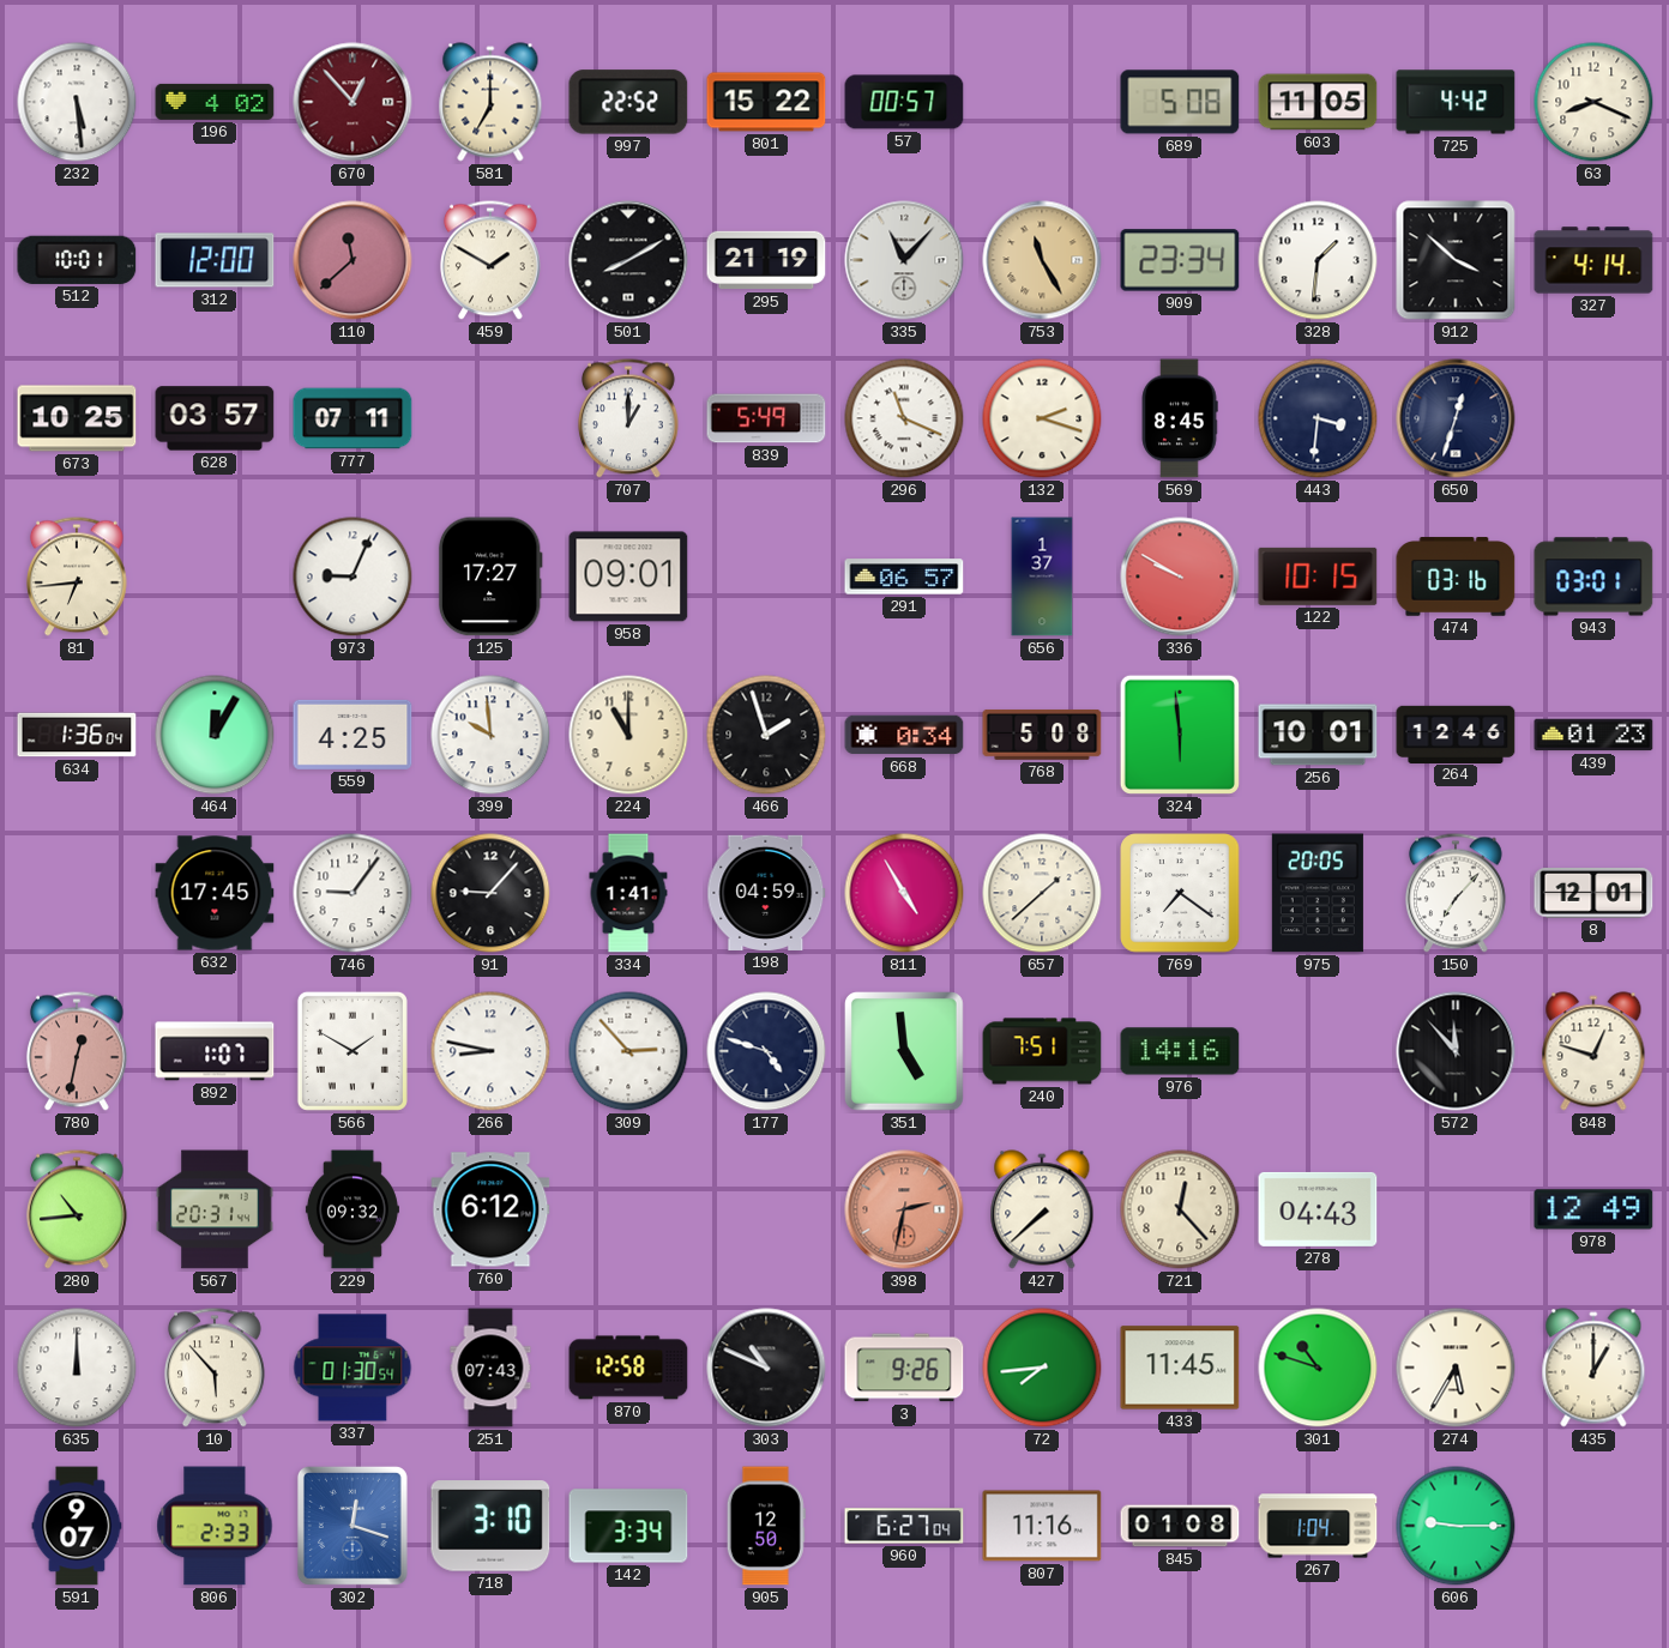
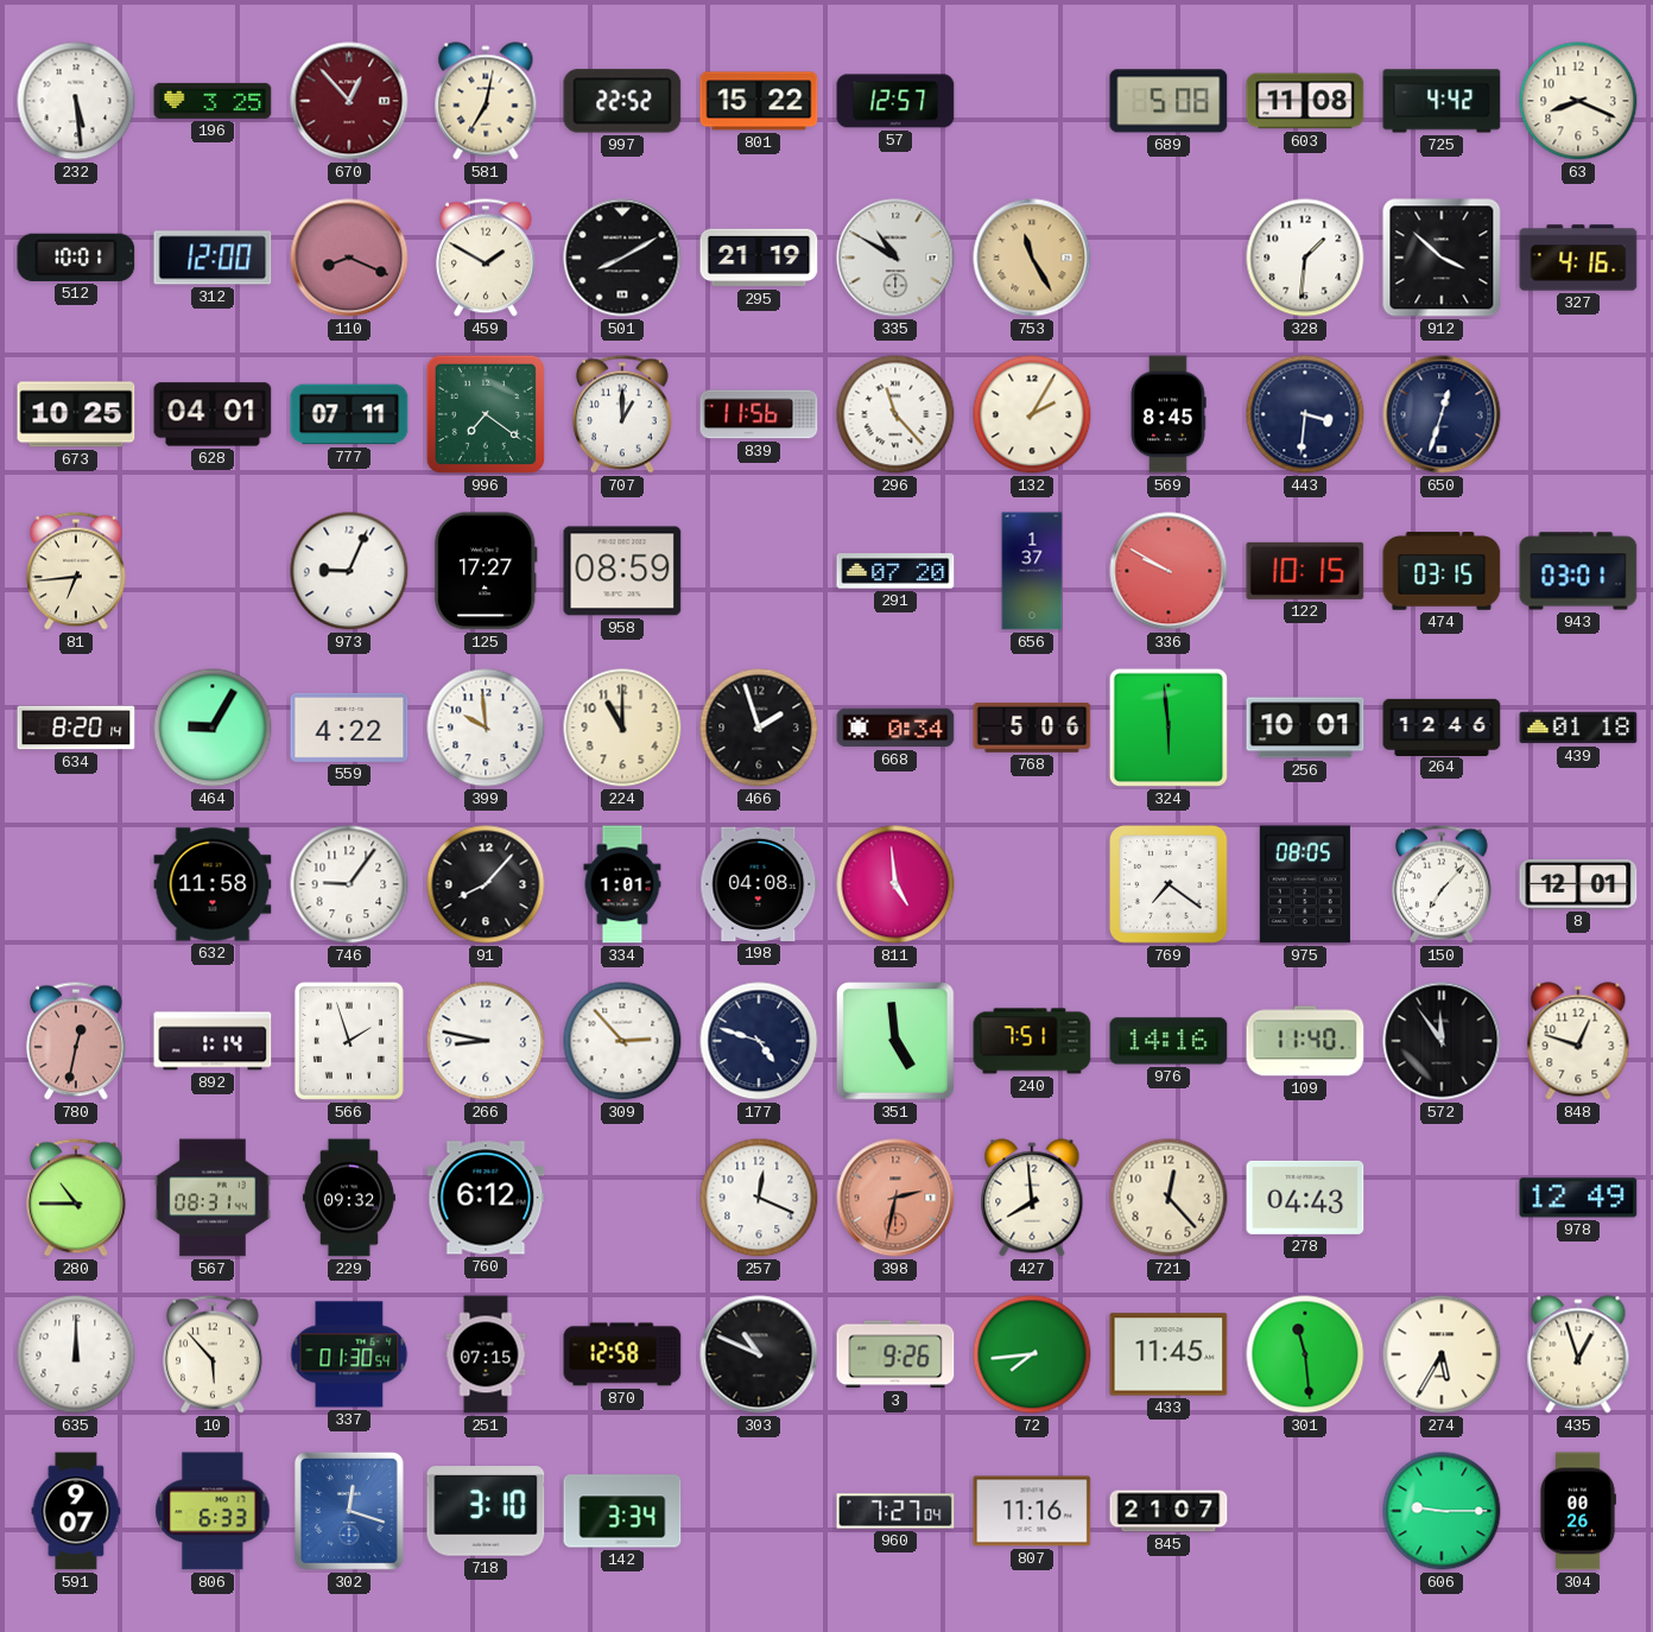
196: 4:02 -> 3:25 (213, 101)
581: 7:00 -> 7:02 (486, 101)
57: 00:57 -> 12:57 (895, 101)
603: 11:05 -> 11:08 (1305, 101)
110: 11:38 -> 8:19 (349, 258)
335: 11:07 -> 10:50 (895, 258)
909: 23:34 -> none (1180, 260)
327: 4:14 -> 4:16 (1578, 258)
628: 03:57 -> 04:01 (213, 414)
996: none -> 7:21 (486, 414)
839: 5:49 -> 11:56 (759, 414)
296: 11:19 -> 11:23 (895, 414)
132: 2:18 -> 2:05 (1032, 414)
958: 09:01 -> 08:59 (622, 571)
291: 06:57 -> 07:20 (895, 571)
474: 03:16 -> 03:15 (1442, 571)
634: 1:36 -> 8:20 (76, 728)
464: 12:05 -> 9:05 (213, 728)
559: 4:25 -> 4:22 (349, 728)
768: 5:08 -> 5:06 (1032, 728)
439: 01:23 -> 01:18 (1578, 728)
632: 17:45 -> 11:58 (213, 884)
91: 9:07 -> 8:07 (486, 884)
334: 1:41 -> 1:01 (622, 884)
198: 04:59 -> 04:08 (759, 884)
811: 4:55 -> 4:59 (895, 884)
657: 1:38 -> none (1042, 893)
975: 20:05 -> 08:05 (1305, 884)
892: 1:07 -> 1:14 (213, 1041)
566: 1:50 -> 1:57 (349, 1041)
109: none -> 11:40 (1305, 1041)
572: 11:53 -> 11:54 (1442, 1041)
280: 10:44 -> 10:45 (76, 1198)
567: 20:31 -> 08:31 (213, 1198)
257: none -> 12:19 (759, 1198)
427: 7:38 -> 7:59 (1032, 1198)
251: 07:43 -> 07:15 (486, 1354)
301: 10:48 -> 11:29 (1305, 1354)
435: 1:00 -> 12:57 (1578, 1354)
806: 2:33 -> 6:33 (213, 1511)
905: 12:50 -> none (766, 1526)
960: 6:27 -> 7:27 (895, 1511)
845: 01:08 -> 21:07 (1168, 1511)
267: 1:04 -> none (1318, 1526)
304: none -> 00:26 (1578, 1511)
